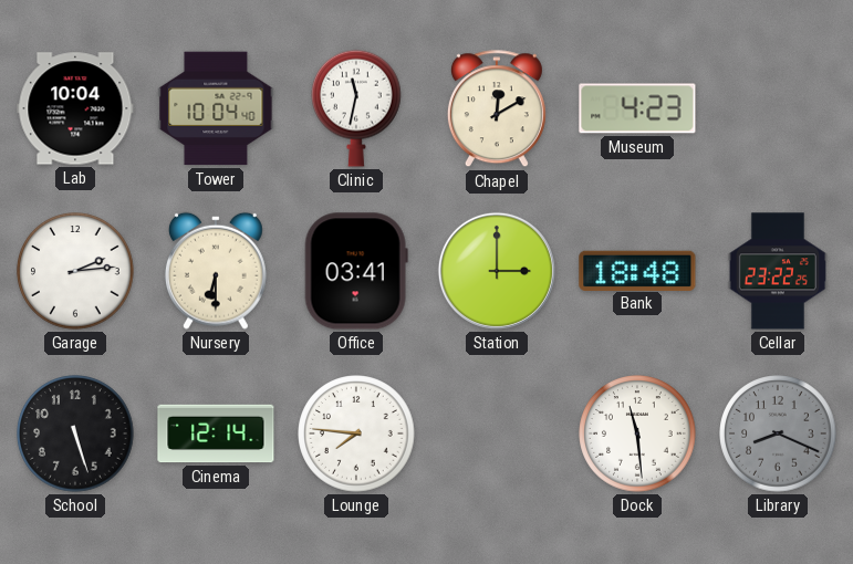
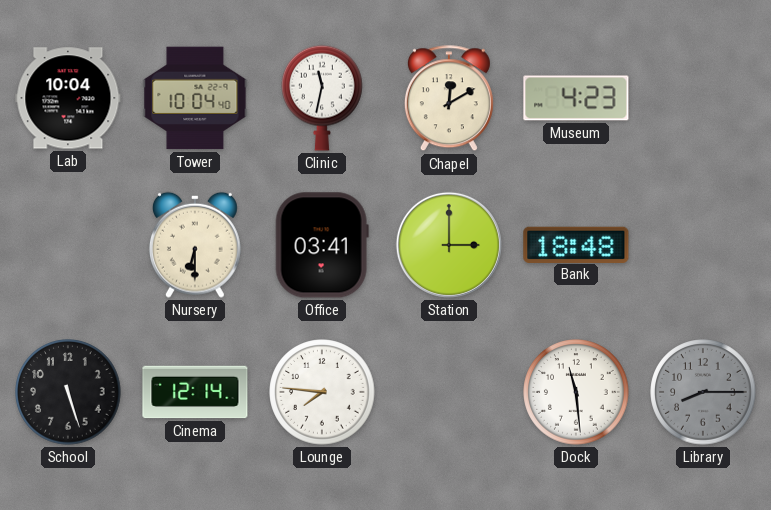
Garage: 2:14 -> none (75, 271)
Cellar: 23:22 -> none (778, 271)
Library: 8:19 -> 8:15 (703, 392)
